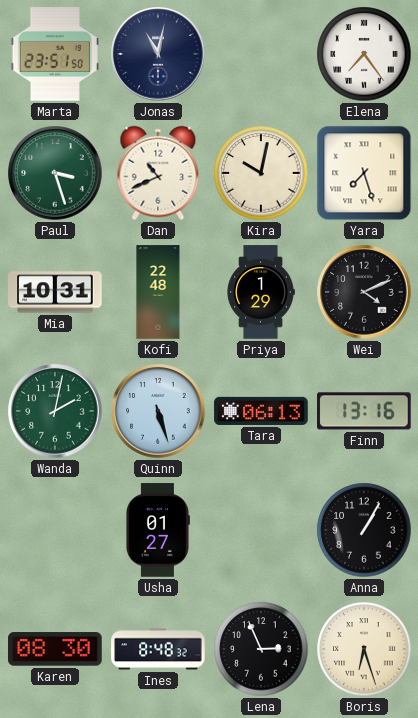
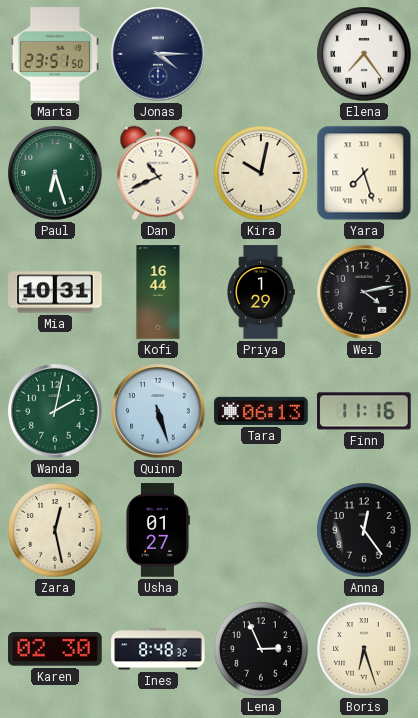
Jonas: 11:02 -> 4:15 (158, 54)
Paul: 3:27 -> 6:27 (55, 173)
Kofi: 22:48 -> 16:44 (158, 292)
Wei: 4:11 -> 4:13 (364, 292)
Finn: 13:16 -> 11:16 (364, 411)
Zara: none -> 12:28 (55, 530)
Anna: 1:05 -> 12:24 (364, 530)
Karen: 08:30 -> 02:30 (55, 649)
